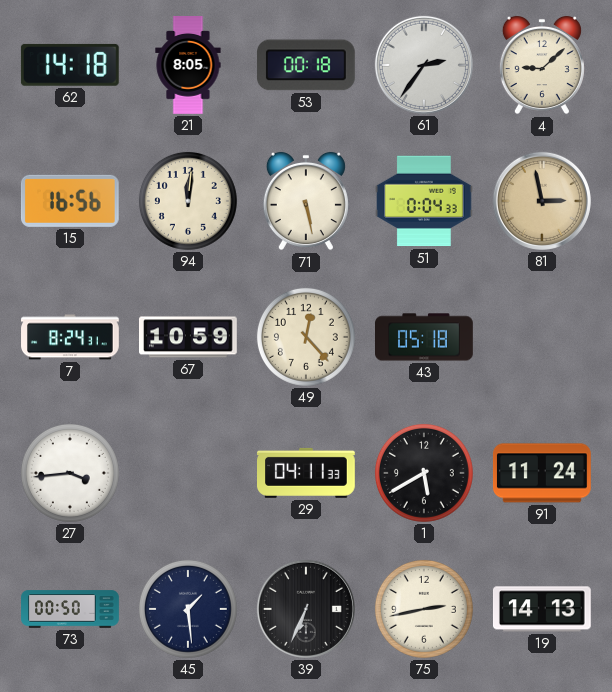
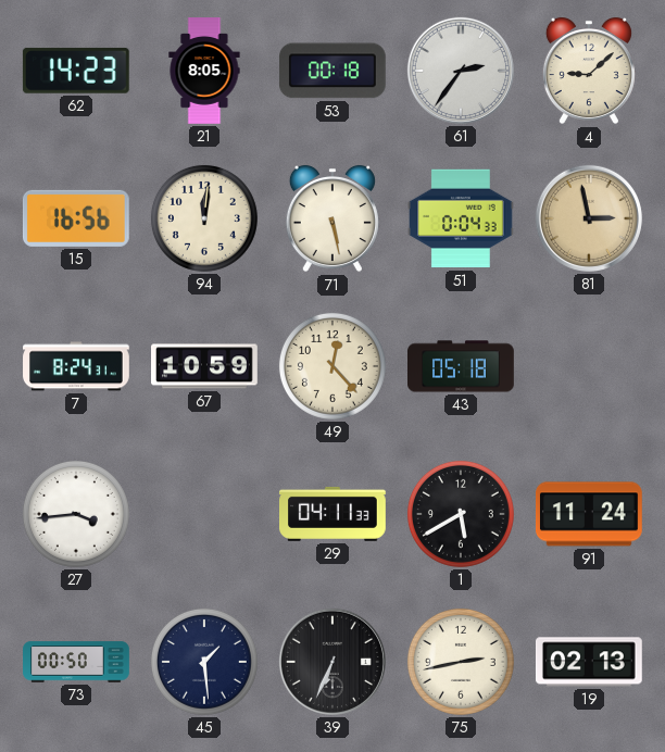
62: 14:18 -> 14:23 (76, 71)
19: 14:13 -> 02:13 (589, 662)
